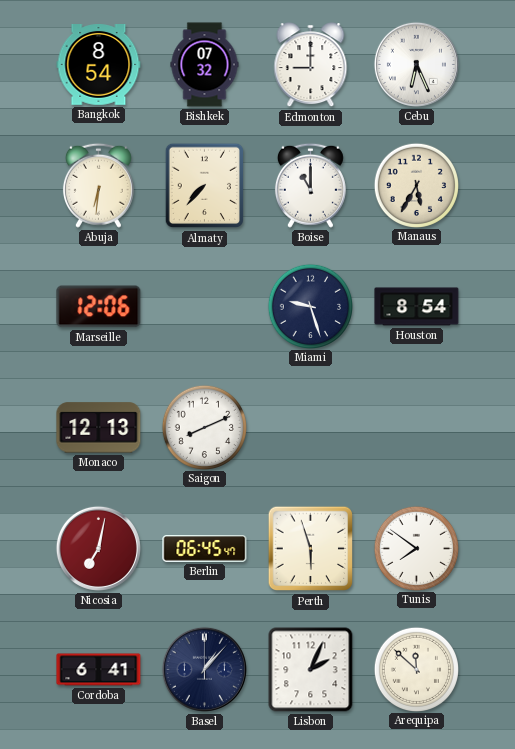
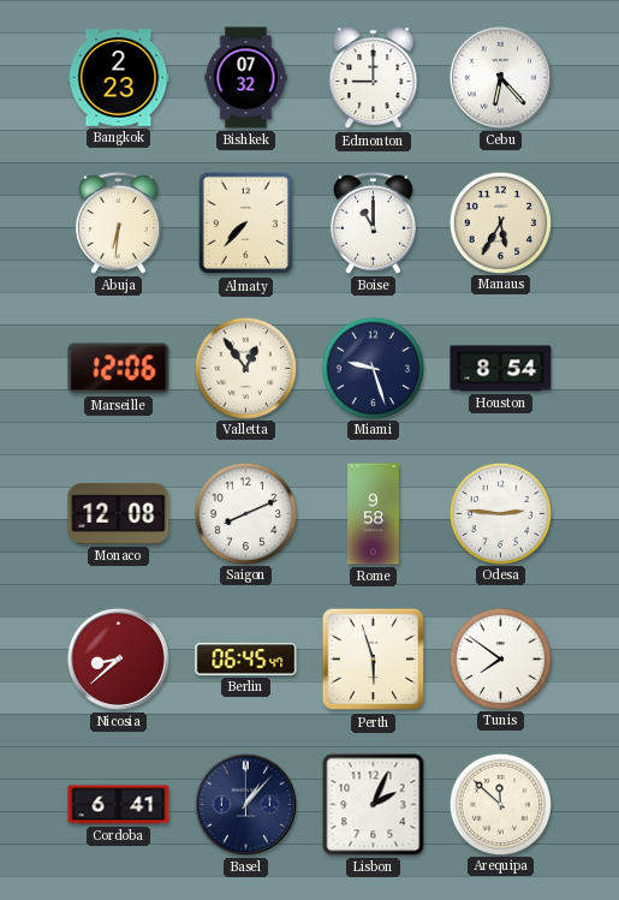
Bangkok: 8:54 -> 2:23 (119, 78)
Cebu: 6:26 -> 6:23 (500, 77)
Valletta: none -> 12:54 (245, 368)
Monaco: 12:13 -> 12:08 (119, 514)
Rome: none -> 9:58 (374, 514)
Odesa: none -> 2:46 (500, 513)
Nicosia: 7:02 -> 8:38 (118, 658)
